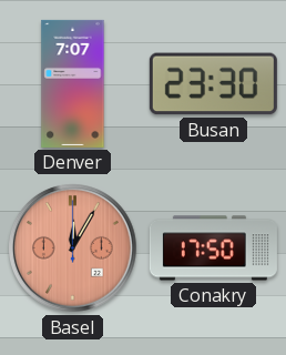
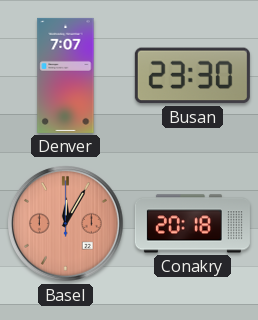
Conakry: 17:50 -> 20:18 (192, 224)
